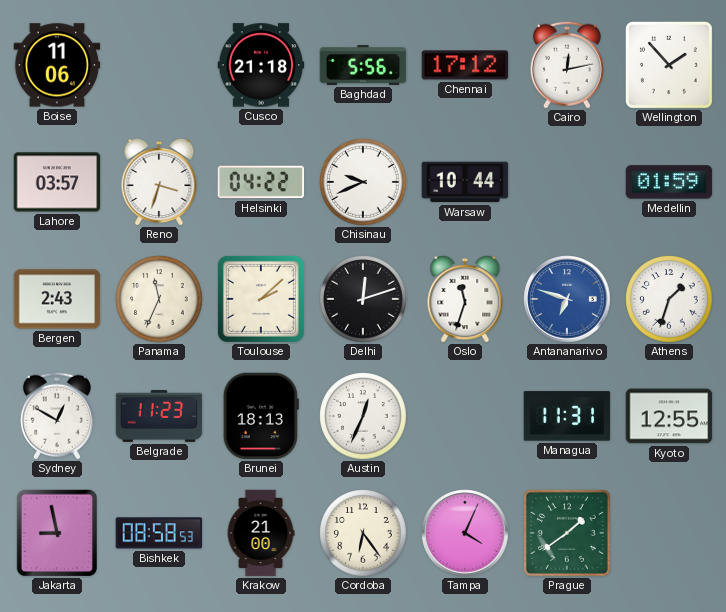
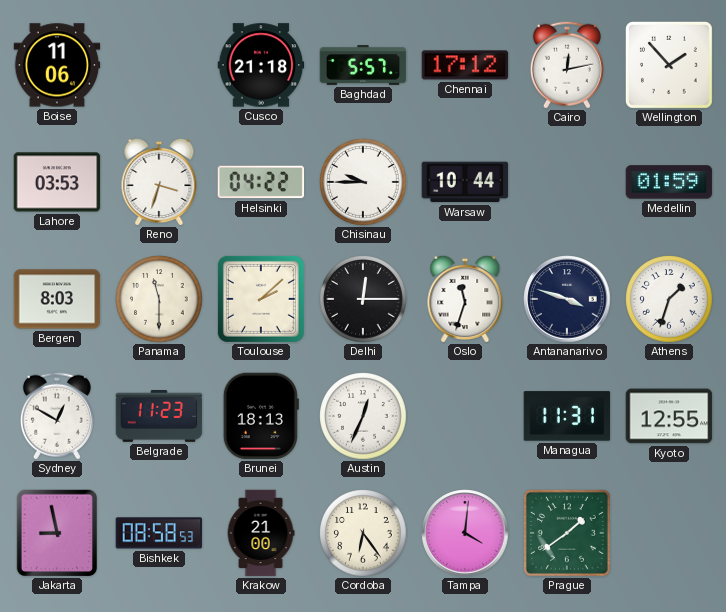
Baghdad: 5:56 -> 5:57 (363, 65)
Lahore: 03:57 -> 03:53 (57, 182)
Chisinau: 9:41 -> 9:45 (363, 182)
Bergen: 2:43 -> 8:03 (57, 299)
Panama: 11:34 -> 11:30 (159, 299)
Delhi: 12:12 -> 12:15 (363, 299)
Antananarivo: 6:48 -> 3:48 (567, 299)
Antananarivo dial: blue -> navy (567, 299)
Tampa: 4:04 -> 4:01 (465, 533)
